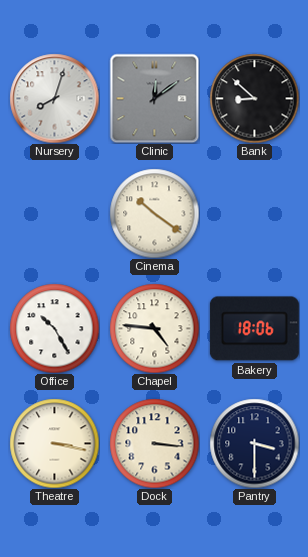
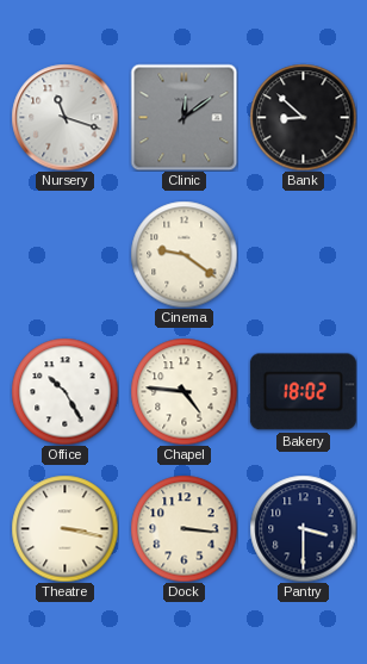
Nursery: 8:03 -> 11:18 (64, 117)
Cinema: 10:21 -> 9:21 (183, 254)
Bakery: 18:06 -> 18:02 (303, 392)
